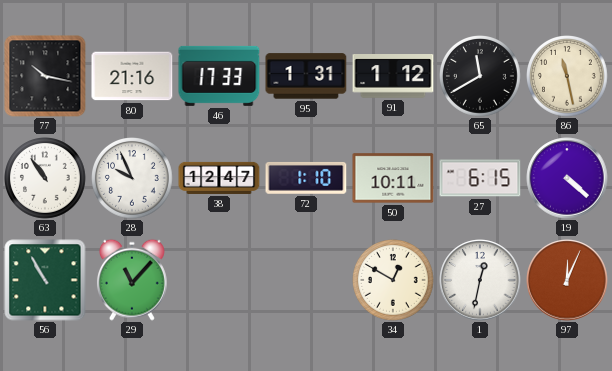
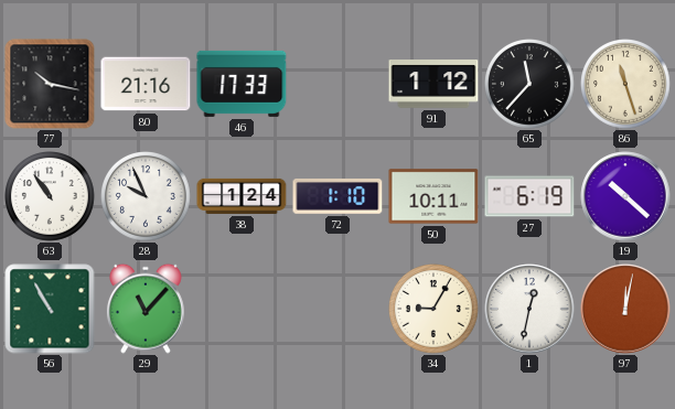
95: 1:31 -> none (306, 76)
65: 11:40 -> 11:37 (531, 85)
86: 11:28 -> 11:27 (626, 85)
38: 12:47 -> 1:24 (242, 196)
27: 6:15 -> 6:19 (529, 196)
19: 4:22 -> 10:22 (625, 196)
34: 12:50 -> 9:05 (435, 310)
97: 12:04 -> 12:02 (625, 309)
